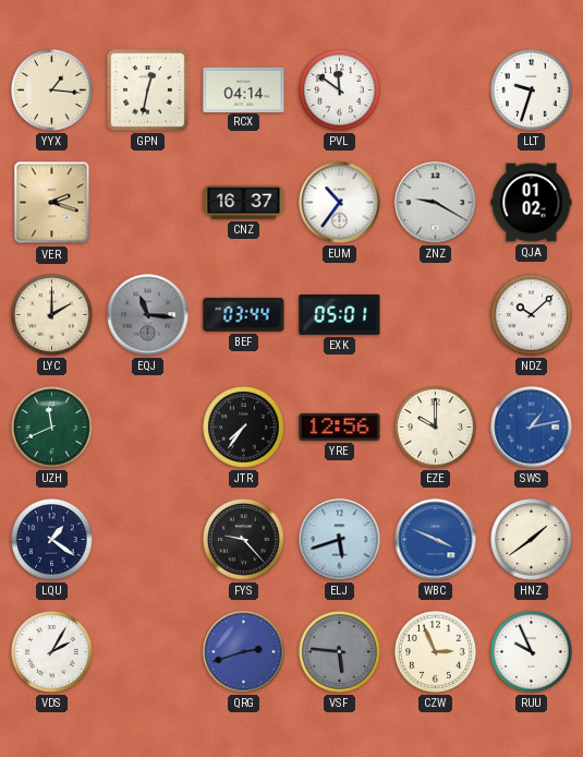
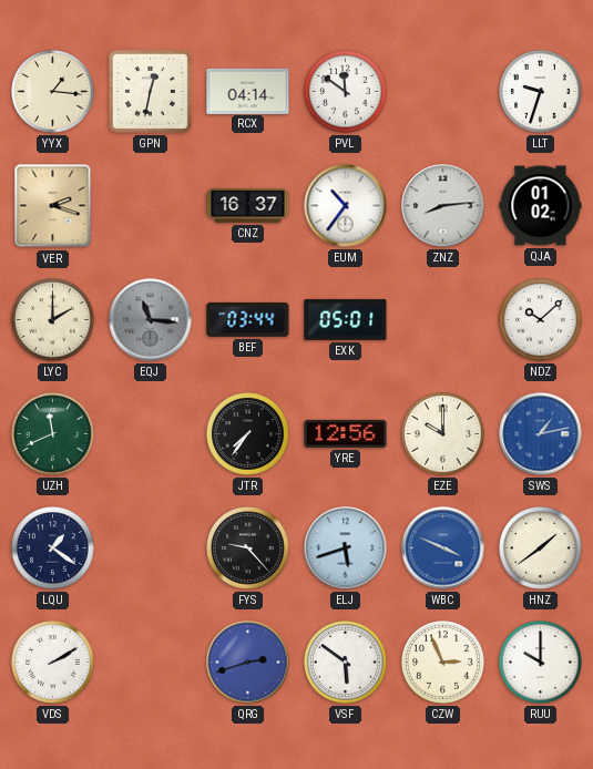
ZNZ: 9:20 -> 8:14 (443, 206)
VDS: 2:05 -> 2:10 (53, 663)
VSF: 5:46 -> 5:51 (346, 663)
VSF dial: grey -> white (346, 663)
RUU: 9:56 -> 10:00 (541, 663)
